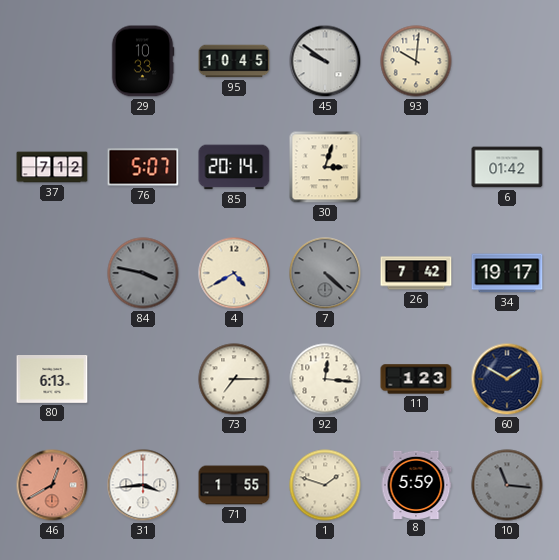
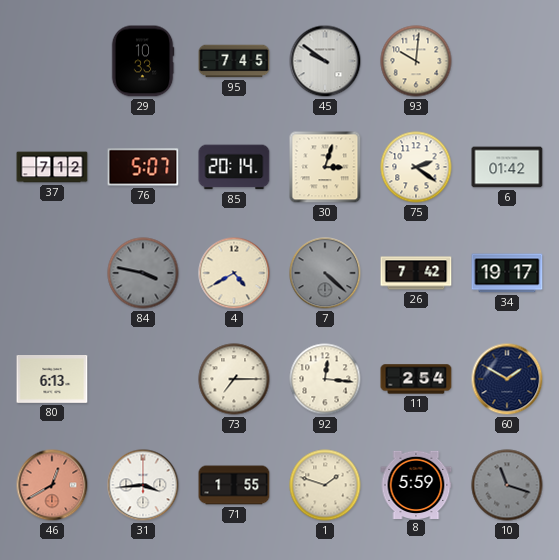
95: 10:45 -> 7:45 (234, 61)
75: none -> 2:21 (416, 167)
11: 1:23 -> 2:54 (416, 379)
10: 11:16 -> 11:18 (507, 485)
